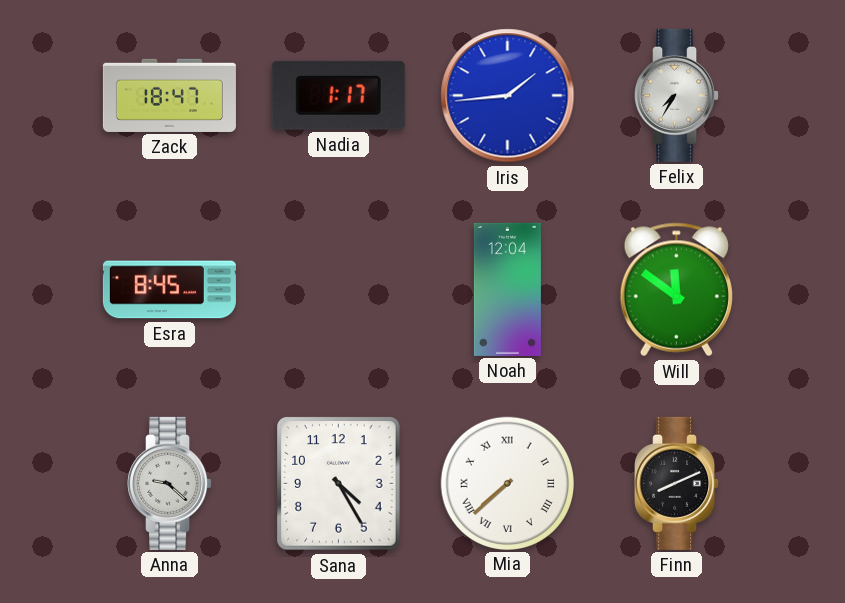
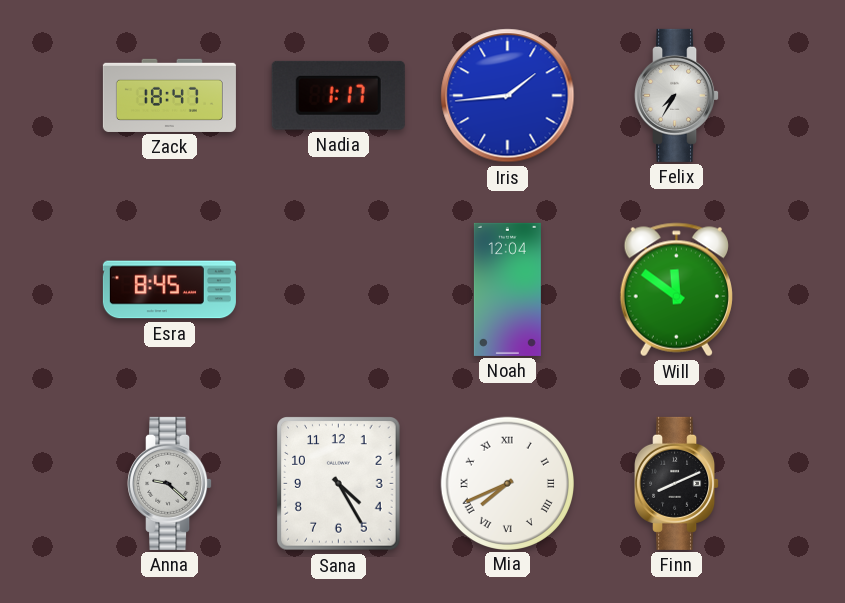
Mia: 7:38 -> 7:41 (507, 483)
